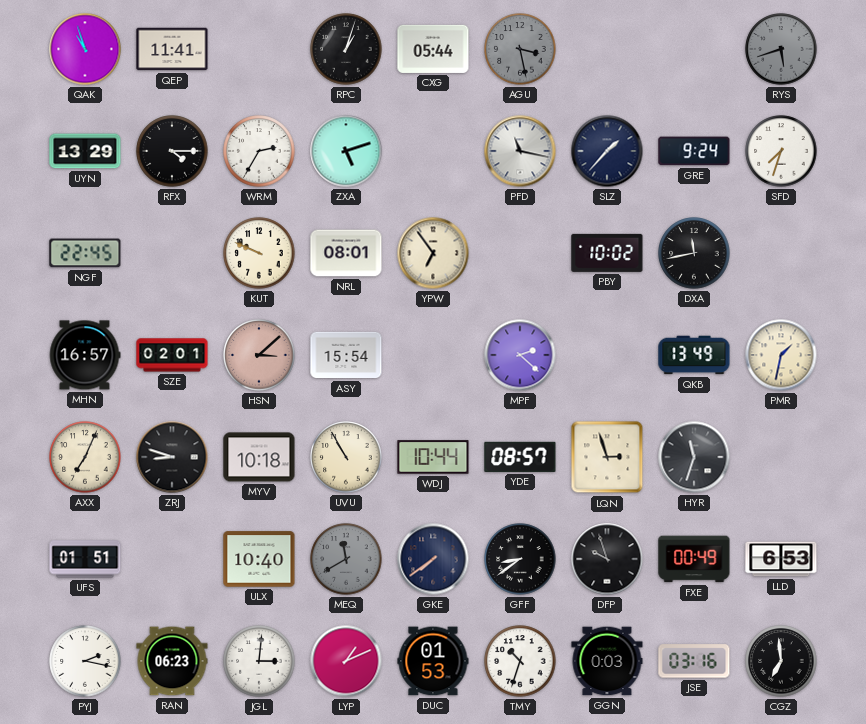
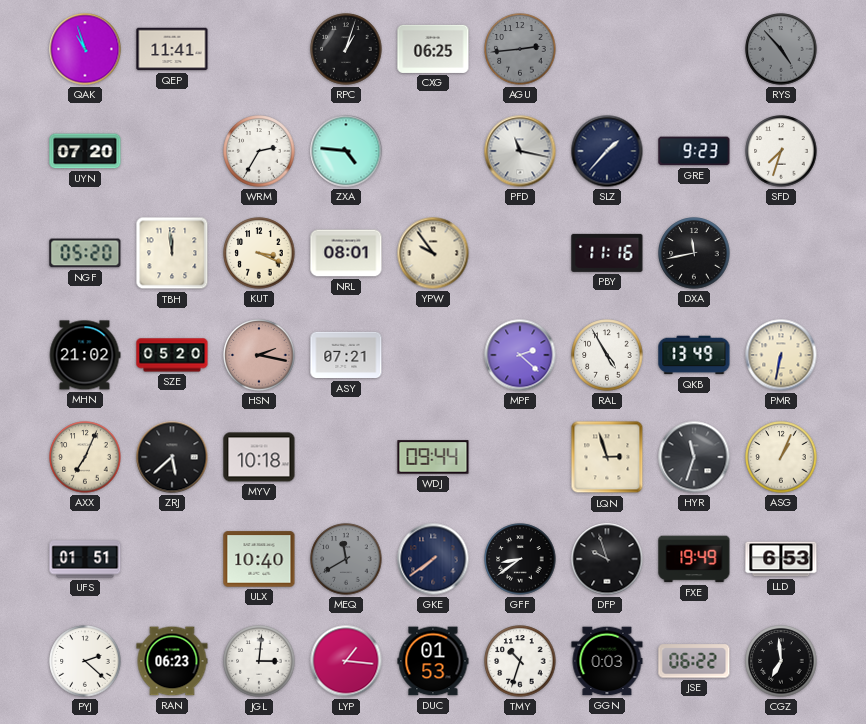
CXG: 05:44 -> 06:25 (433, 49)
AGU: 3:28 -> 2:44 (520, 49)
RYS: 5:42 -> 4:53 (781, 49)
UYN: 13:29 -> 07:20 (85, 151)
RFX: 4:15 -> none (172, 151)
ZXA: 5:12 -> 4:46 (346, 151)
GRE: 9:24 -> 9:23 (694, 151)
NGF: 22:45 -> 05:20 (85, 253)
TBH: none -> 11:59 (172, 253)
KUT: 9:49 -> 3:19 (259, 253)
YPW: 6:54 -> 9:54 (433, 253)
PBY: 10:02 -> 11:16 (607, 253)
MHN: 16:57 -> 21:02 (85, 355)
SZE: 02:01 -> 05:20 (172, 355)
HSN: 3:08 -> 2:17 (259, 355)
ASY: 15:54 -> 07:21 (346, 355)
RAL: none -> 4:55 (607, 355)
PMR: 1:32 -> 6:32 (781, 355)
ZRJ: 8:48 -> 5:38 (172, 457)
UVU: 10:55 -> none (346, 457)
WDJ: 10:44 -> 09:44 (433, 457)
YDE: 08:57 -> none (520, 457)
ASG: none -> 1:04 (781, 457)
FXE: 00:49 -> 19:49 (694, 559)
PYJ: 2:17 -> 2:22 (85, 661)
LYP: 1:11 -> 1:16 (346, 661)
JSE: 03:16 -> 06:22 (694, 661)
